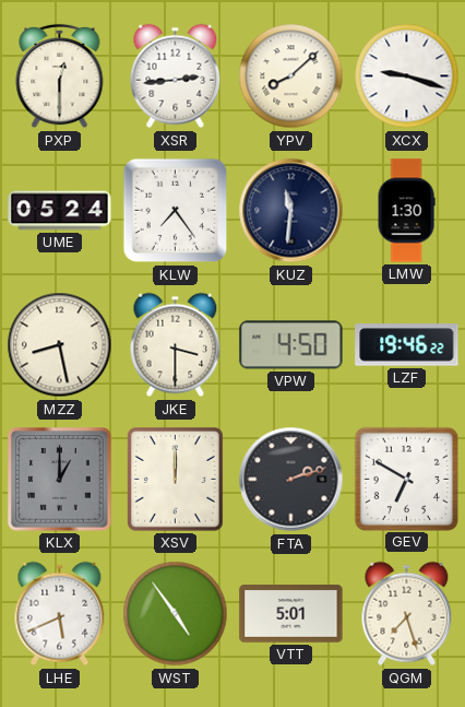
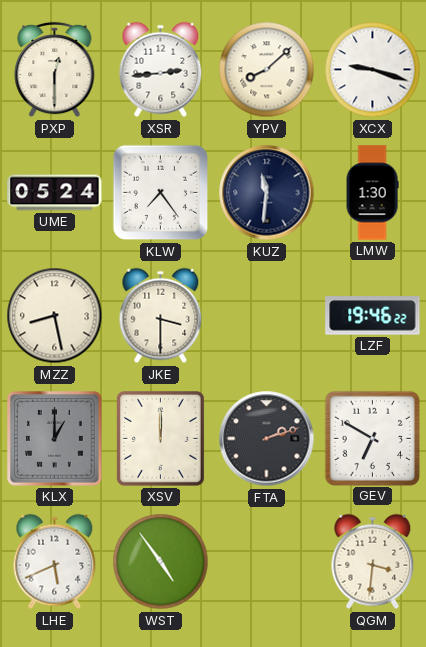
VPW: 4:50 -> none (291, 345)
VTT: 5:01 -> none (291, 614)
QGM: 7:27 -> 3:31 (373, 562)
